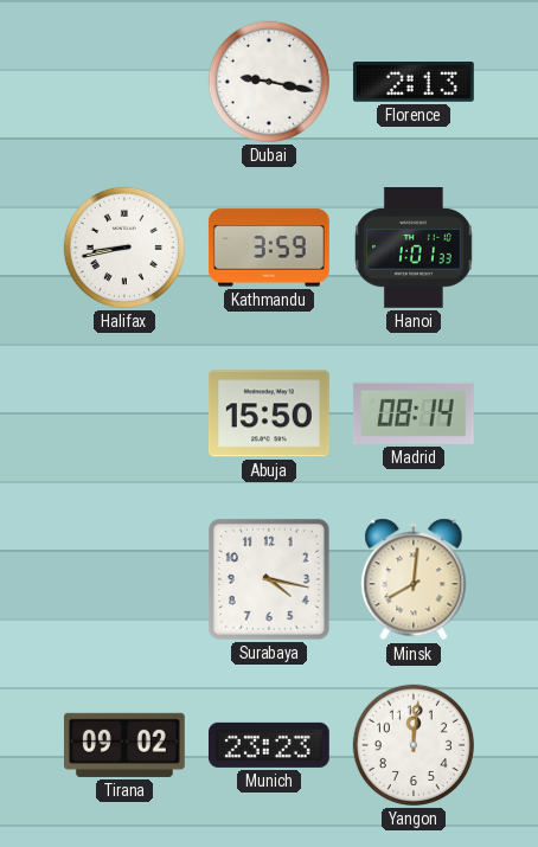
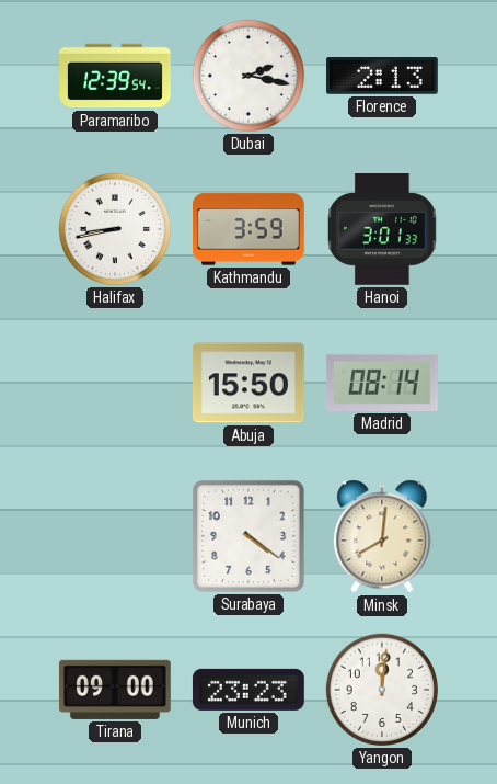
Paramaribo: none -> 12:39 (116, 76)
Dubai: 9:17 -> 2:17 (248, 76)
Hanoi: 1:01 -> 3:01 (382, 230)
Surabaya: 4:17 -> 4:21 (248, 536)
Tirana: 09:02 -> 09:00 (115, 690)
